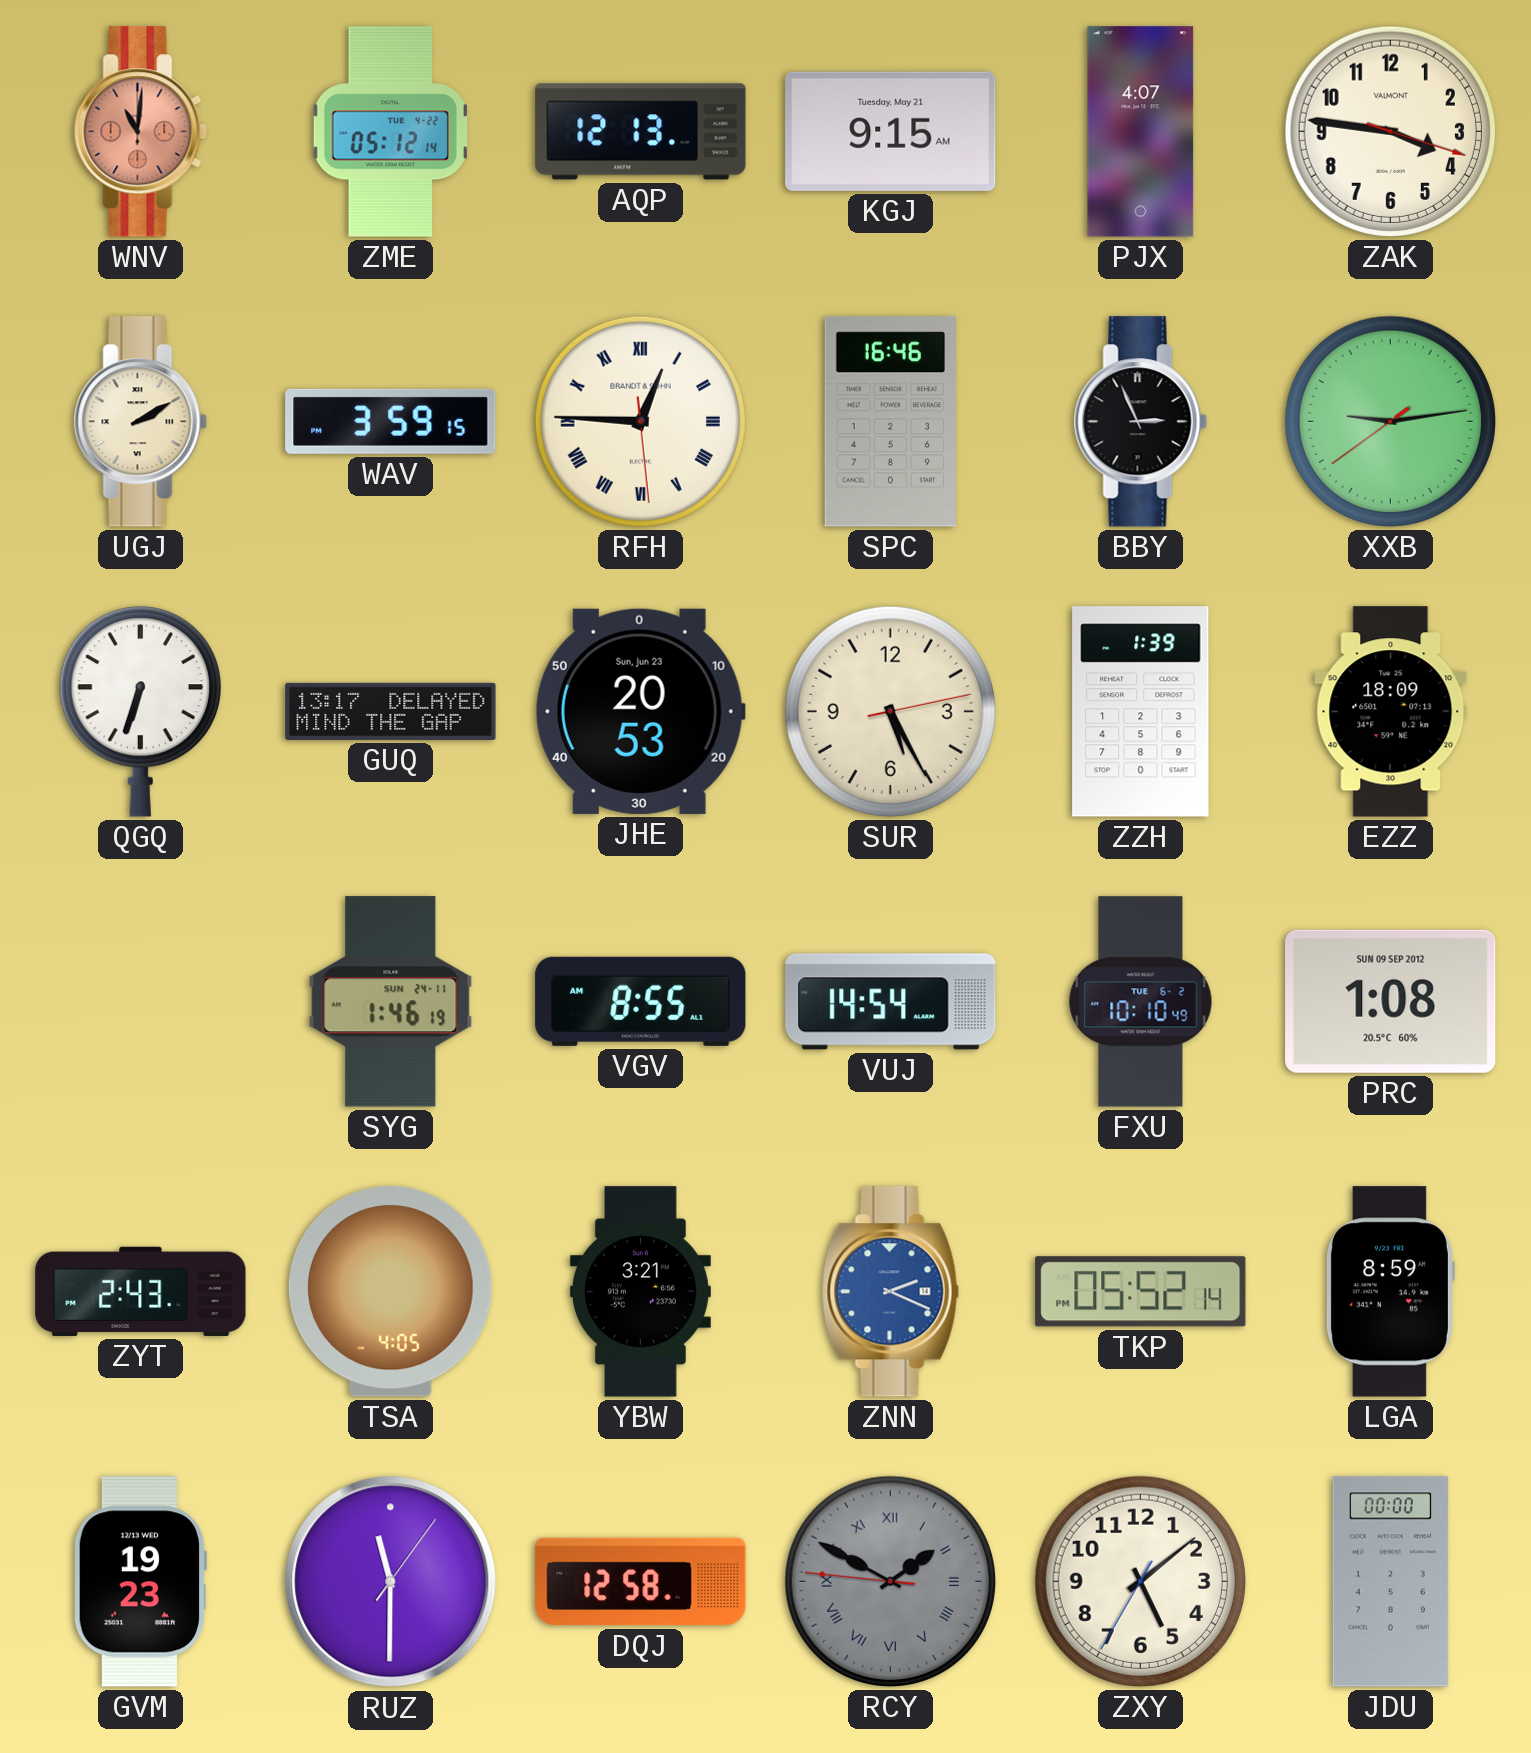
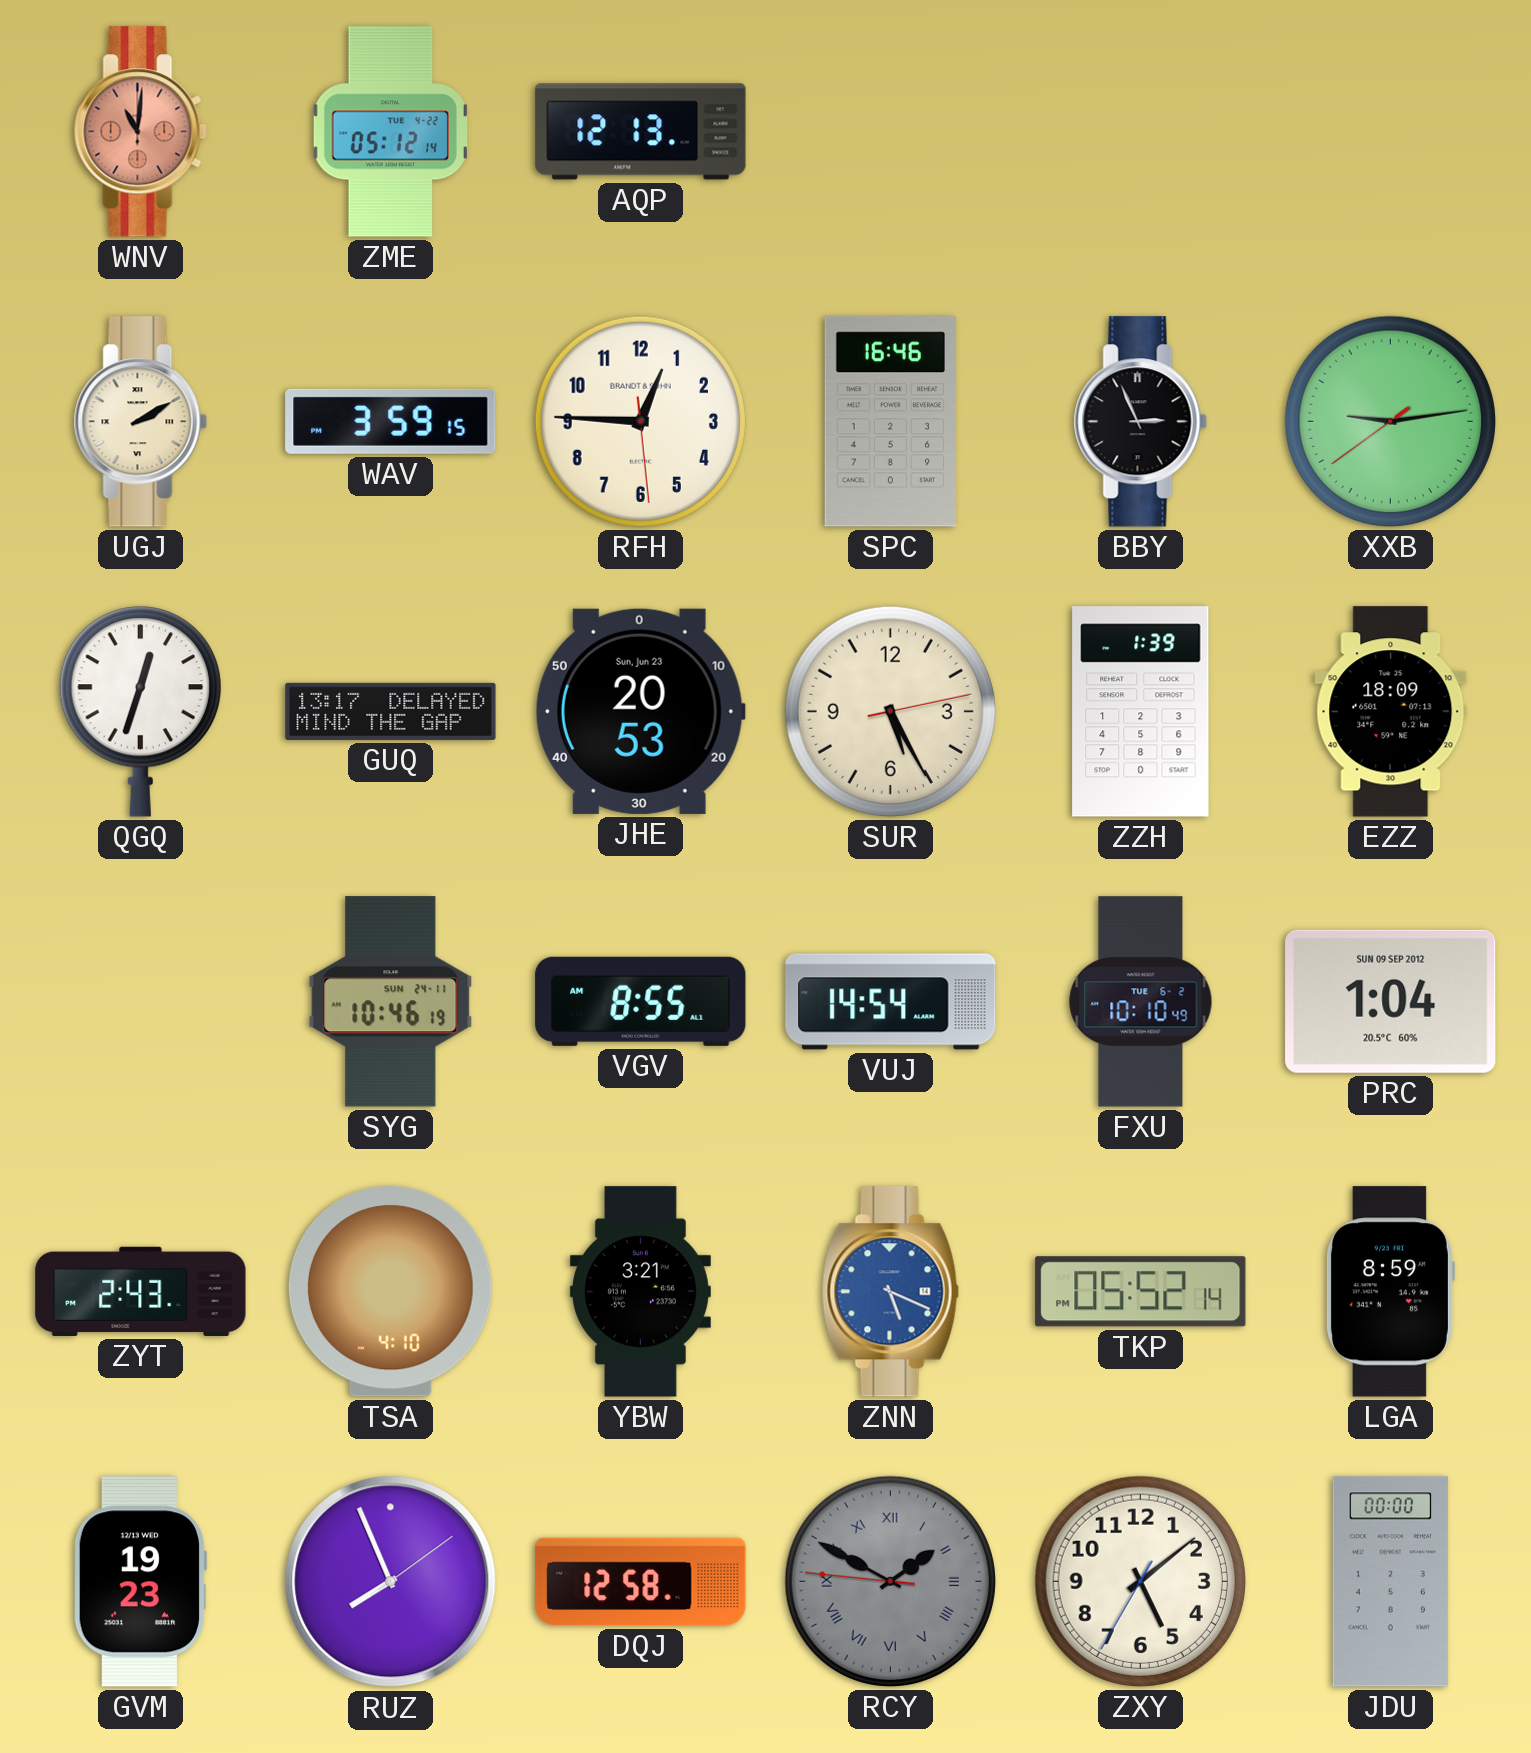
KGJ: 9:15 -> none (891, 131)
PJX: 4:07 -> none (1141, 132)
ZAK: 3:46 -> none (1390, 131)
RFH numerals: Roman -> Arabic (640, 421)
QGQ: 6:33 -> 12:33 (140, 712)
SYG: 1:46 -> 10:46 (391, 1002)
PRC: 1:08 -> 1:04 (1391, 1001)
TSA: 4:05 -> 4:10 (390, 1292)
ZNN: 2:19 -> 5:19 (890, 1292)
RUZ: 11:30 -> 7:56 (391, 1582)
